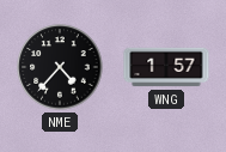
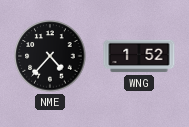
WNG: 1:57 -> 1:52 (139, 56)
